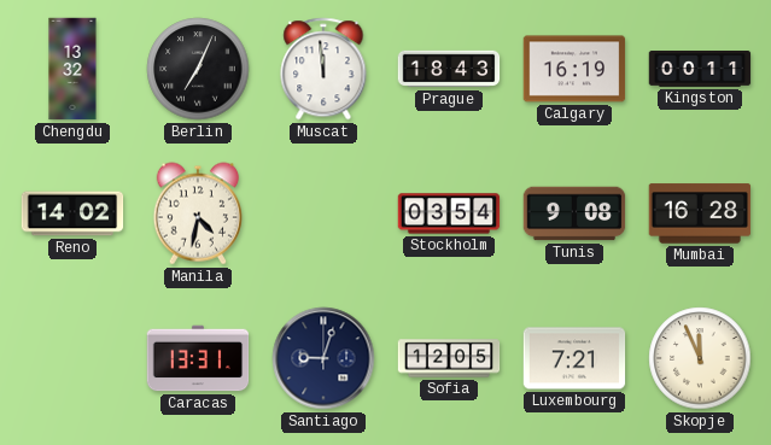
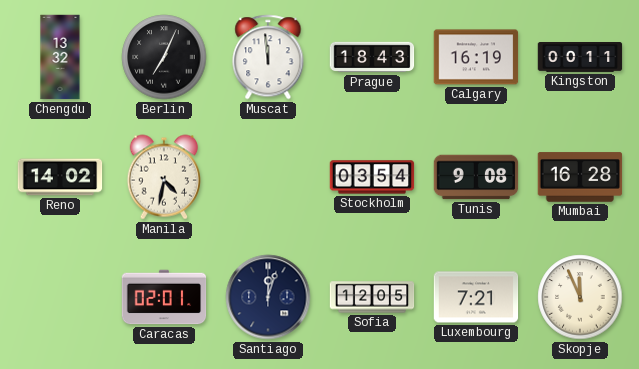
Caracas: 13:31 -> 02:01 (164, 297)
Santiago: 9:03 -> 12:03 (268, 297)
